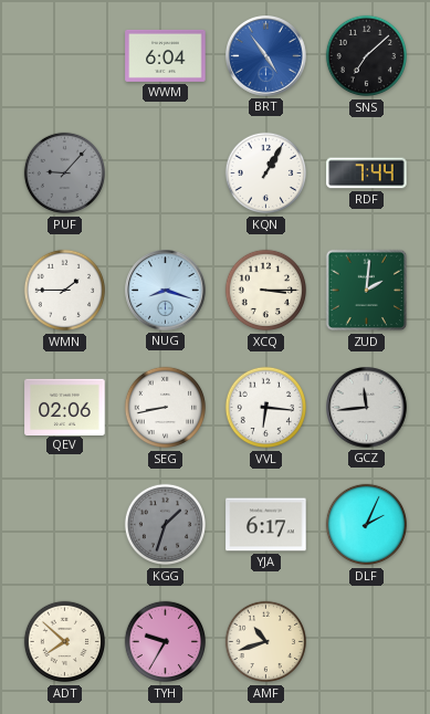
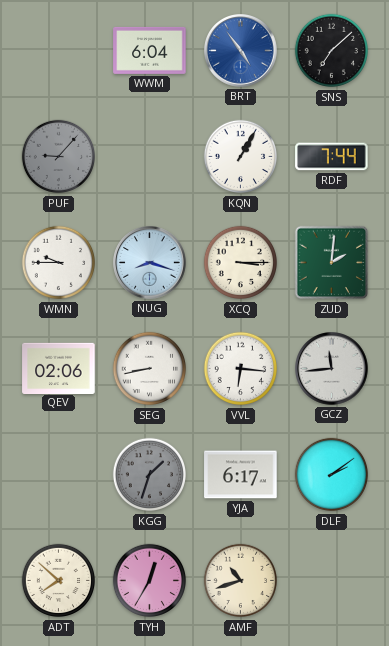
WMN: 1:45 -> 9:45 (59, 263)
DLF: 2:04 -> 2:09 (332, 475)
TYH: 9:35 -> 12:35 (150, 581)
